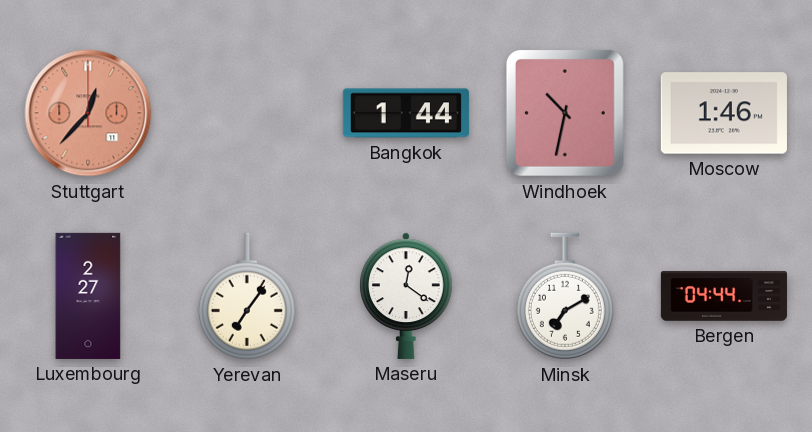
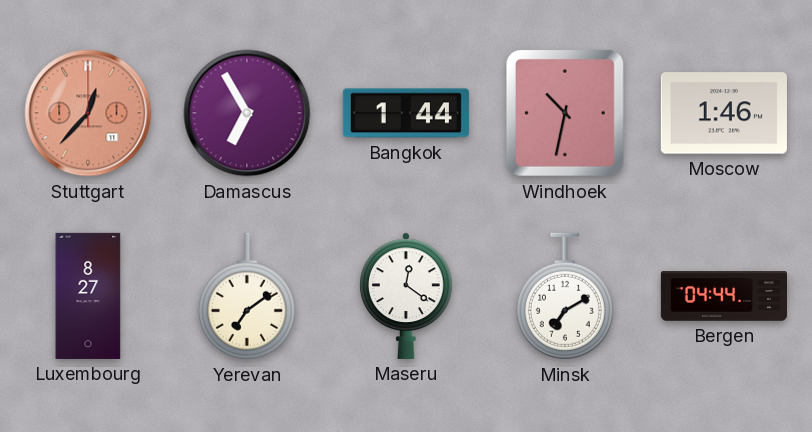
Damascus: none -> 6:55 (247, 113)
Luxembourg: 2:27 -> 8:27 (88, 296)
Yerevan: 7:06 -> 7:09 (247, 296)
